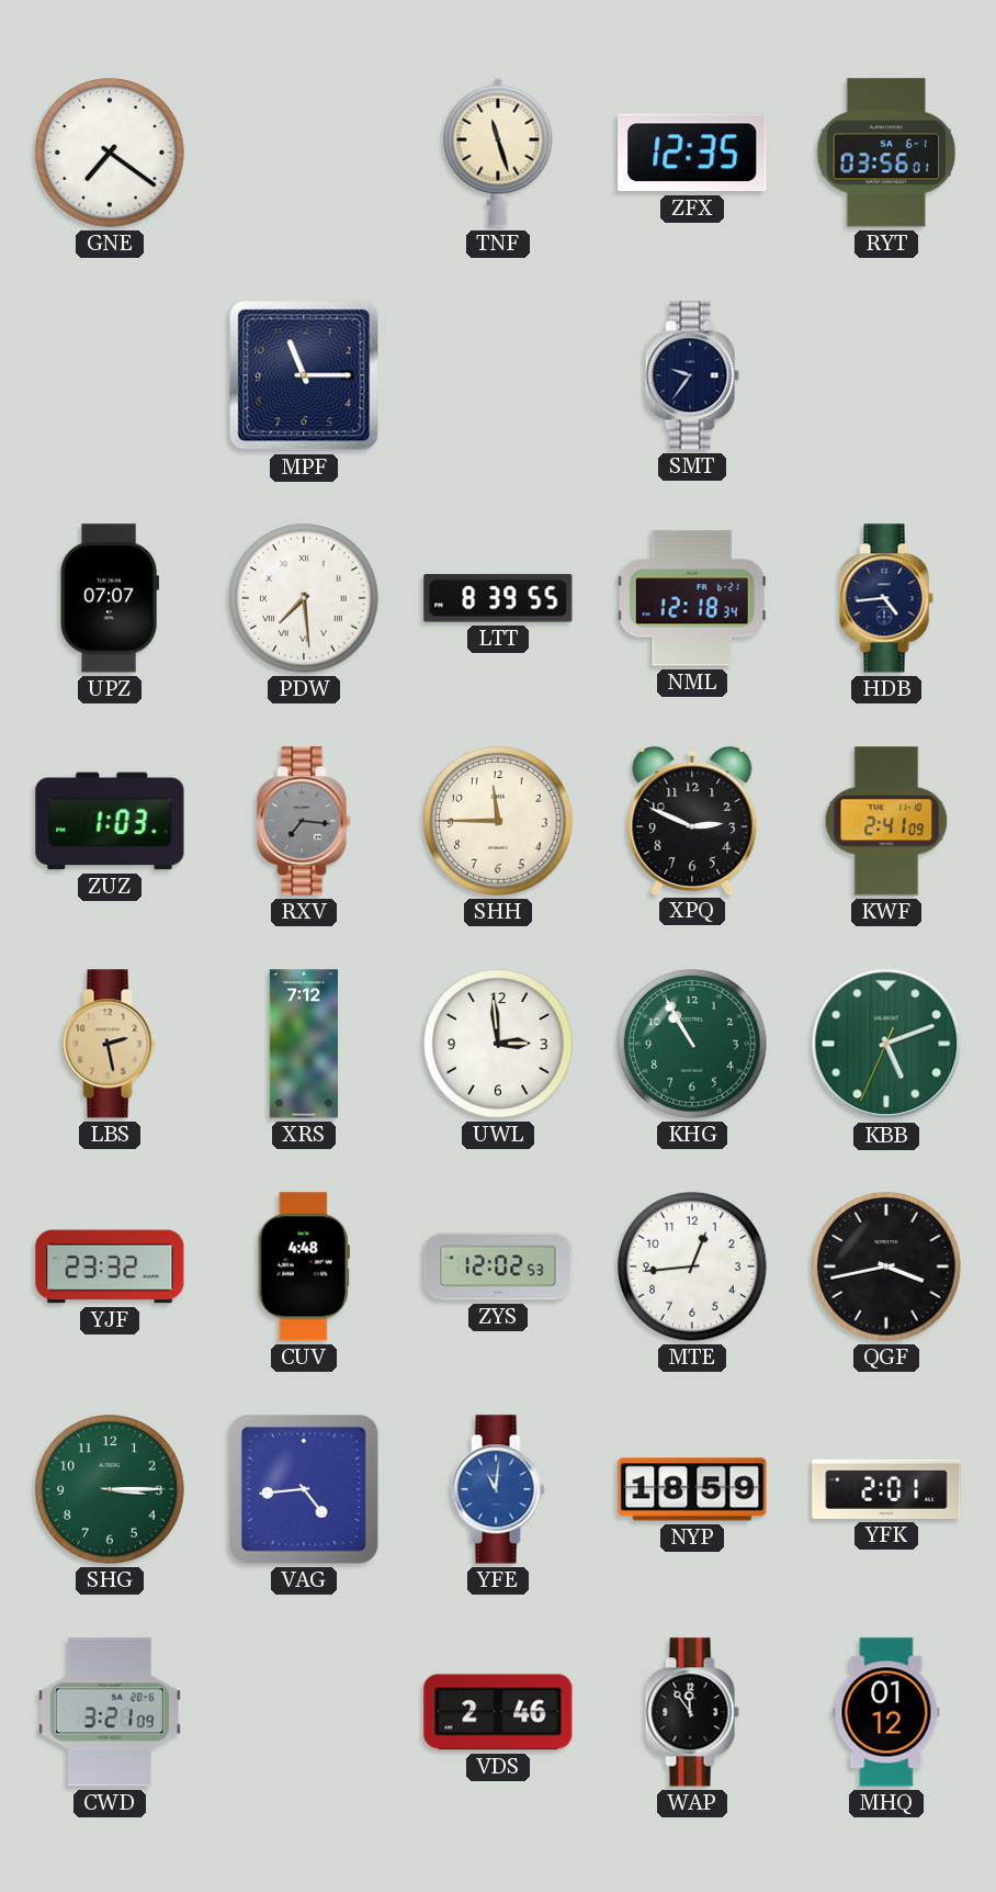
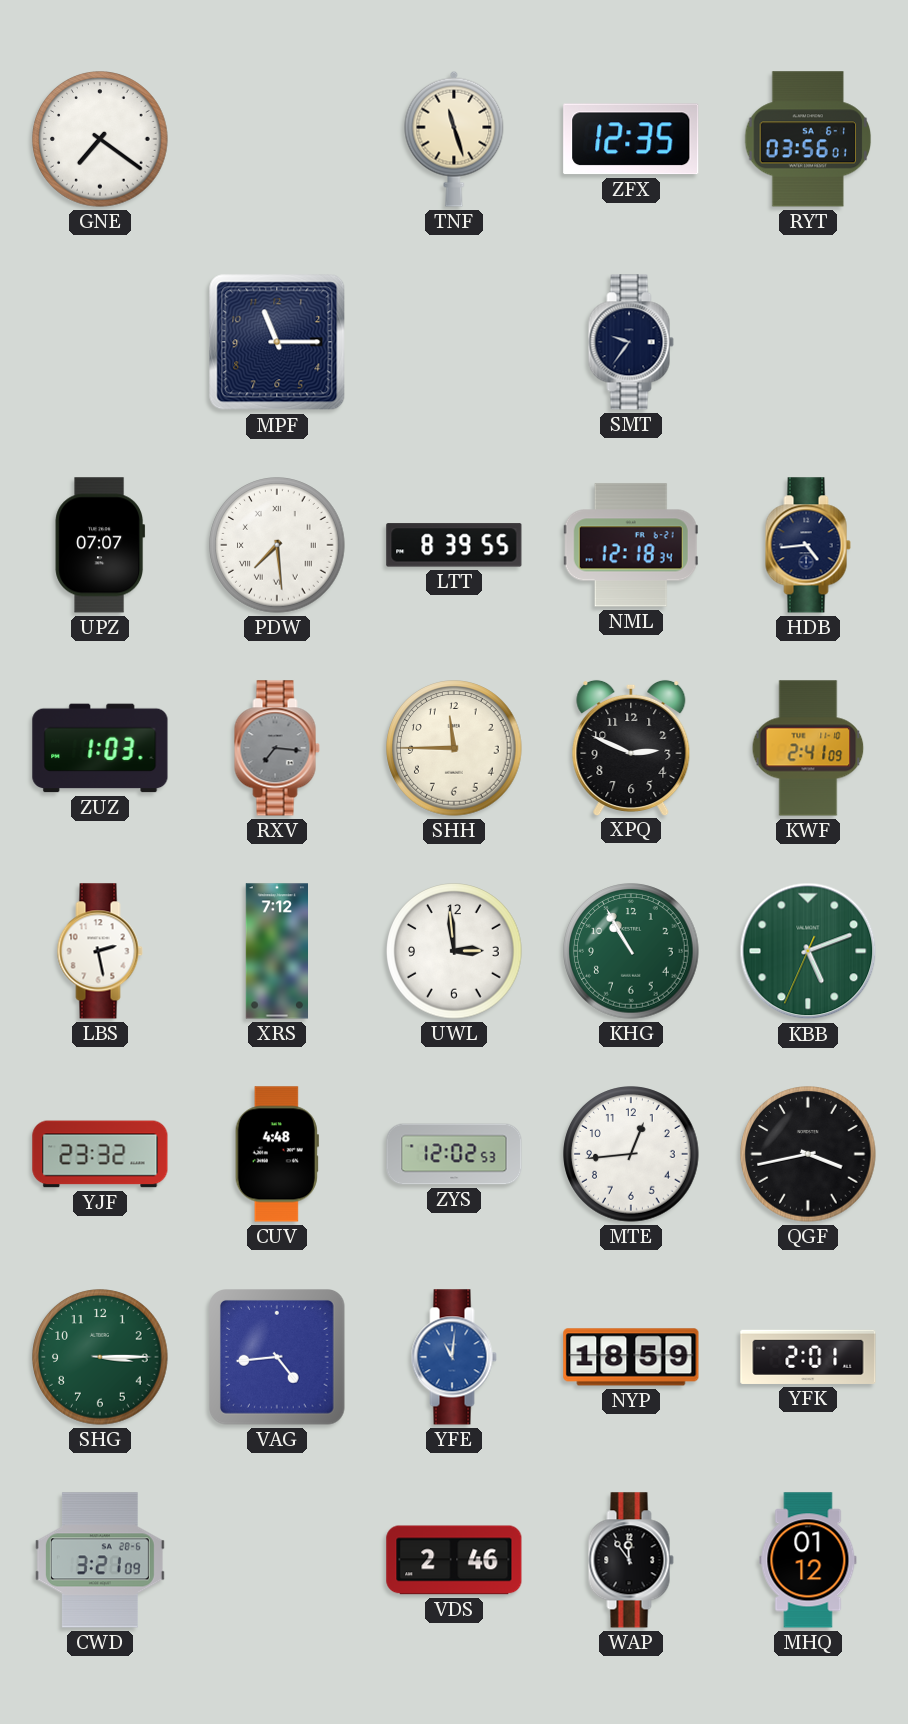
LBS dial: champagne -> white (100, 951)
